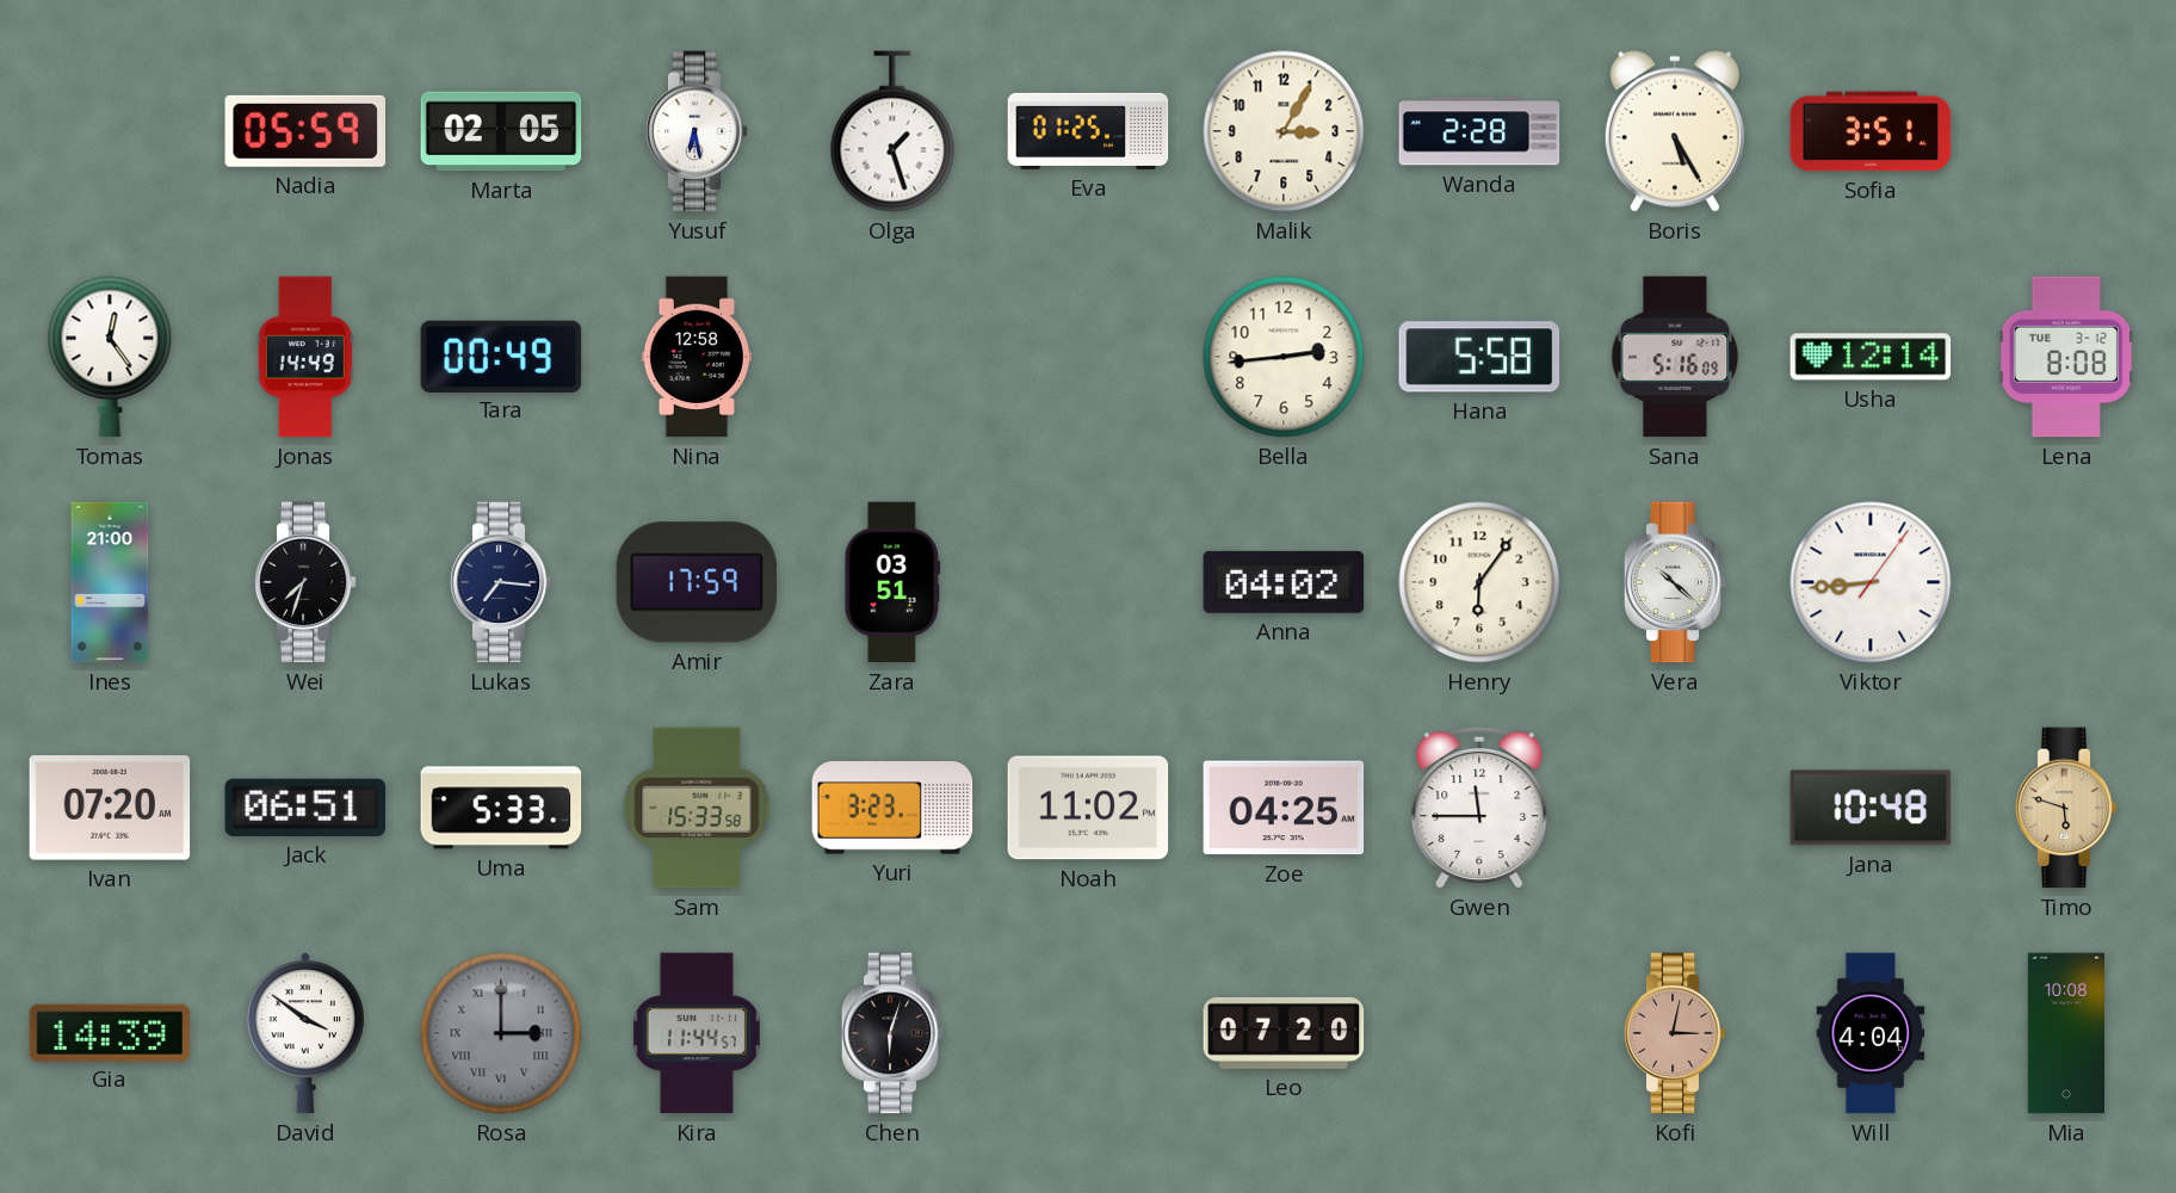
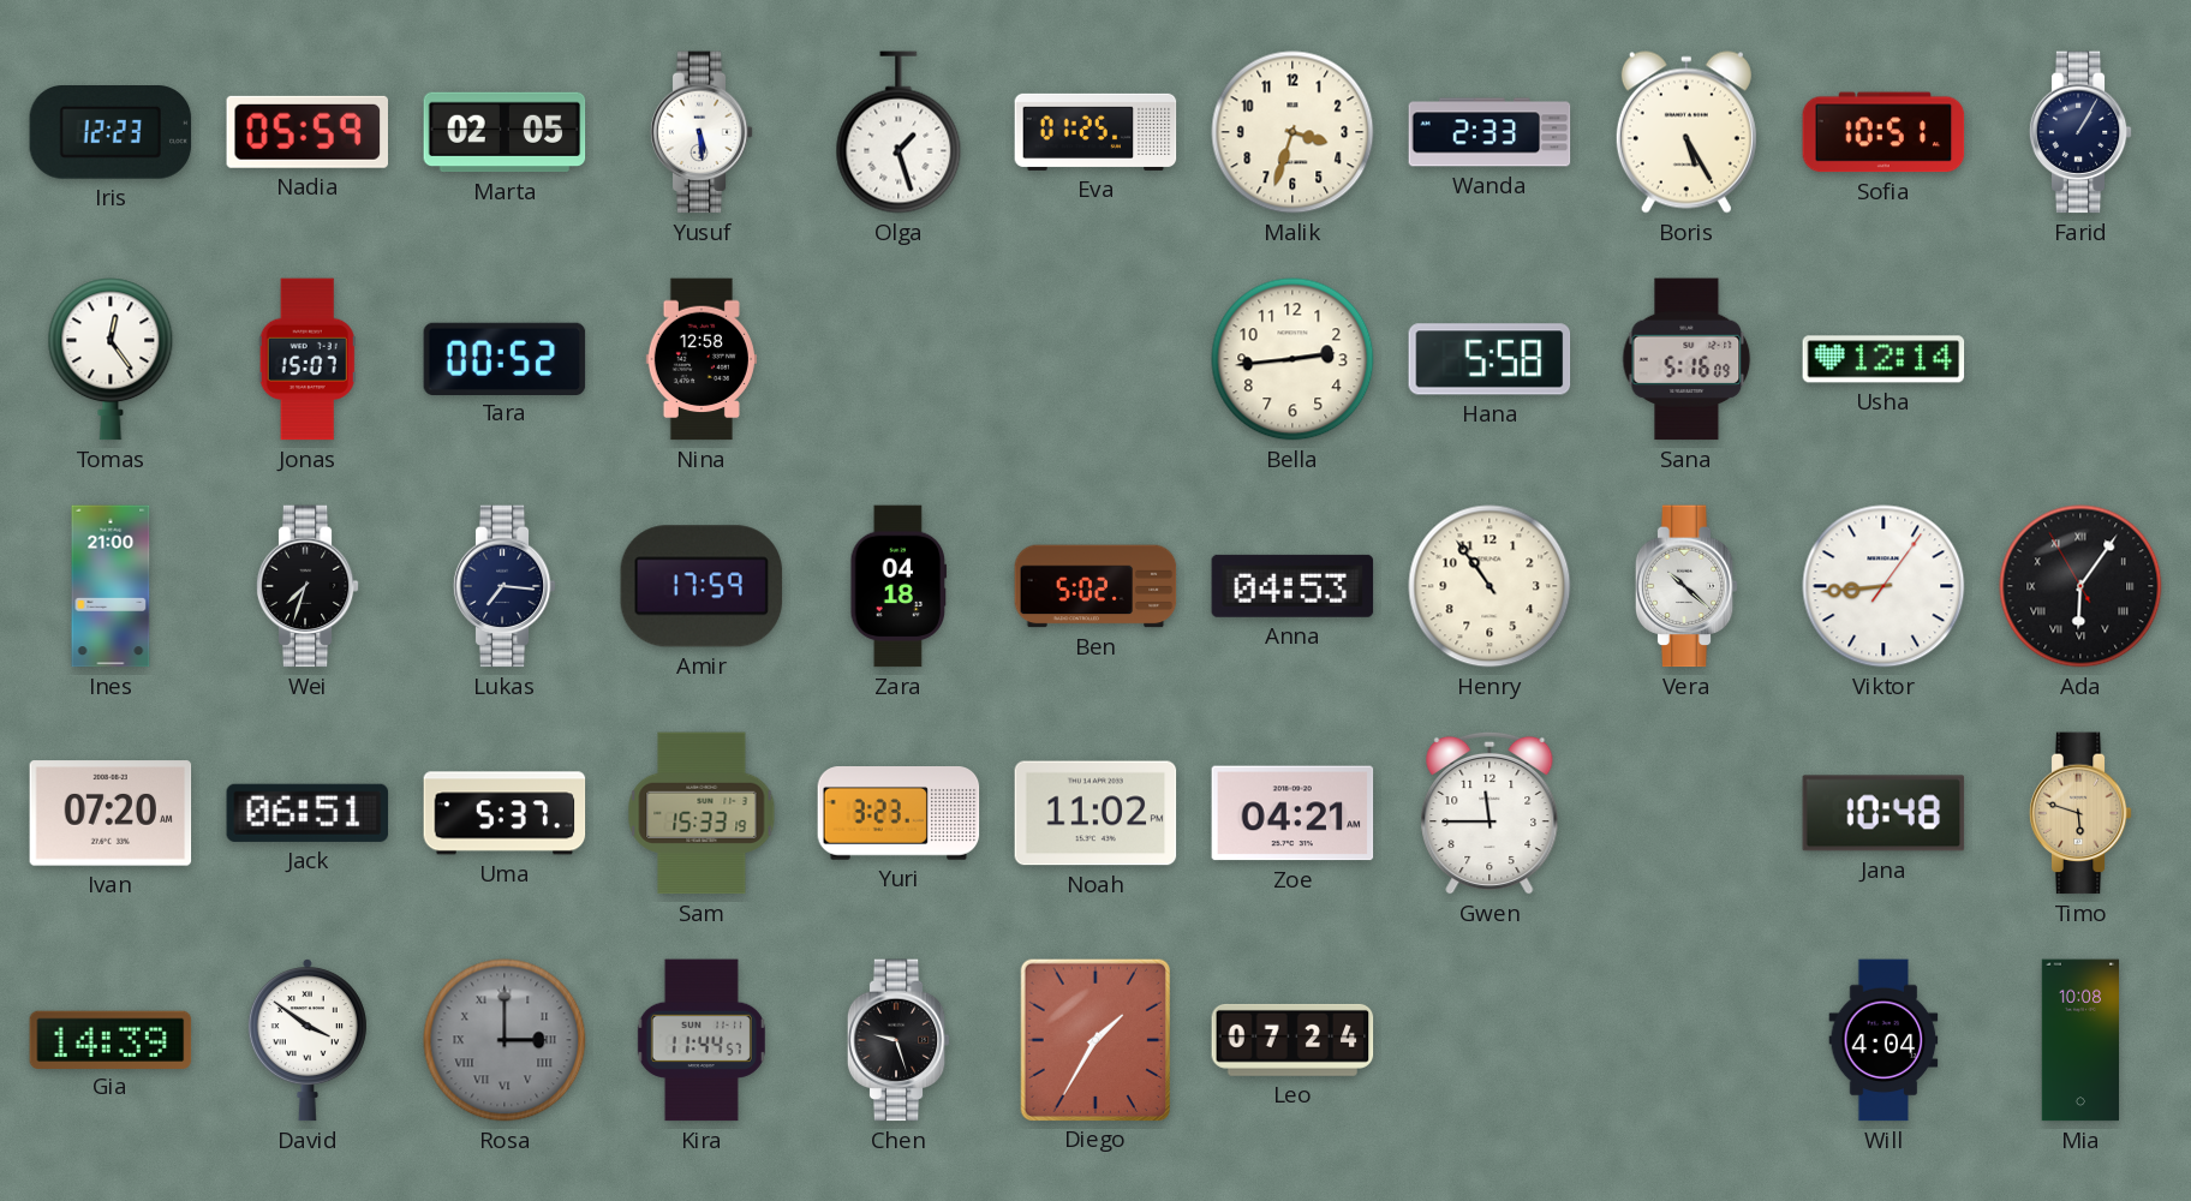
Iris: none -> 12:23 (111, 132)
Yusuf: 6:28 -> 5:29 (702, 132)
Malik: 3:05 -> 3:33 (1292, 132)
Wanda: 2:28 -> 2:33 (1489, 132)
Sofia: 3:51 -> 10:51 (1883, 132)
Farid: none -> 1:05 (2080, 132)
Jonas: 14:49 -> 15:07 (308, 359)
Tara: 00:49 -> 00:52 (505, 358)
Lena: 8:08 -> none (2066, 357)
Zara: 03:51 -> 04:18 (899, 586)
Ben: none -> 5:02 (1095, 586)
Anna: 04:02 -> 04:53 (1292, 586)
Henry: 6:06 -> 10:54 (1489, 586)
Ada: none -> 6:05 (2080, 586)
Uma: 5:33 -> 5:37 (505, 813)
Sam: 15:33:58 -> 15:33:19 (702, 813)
Zoe: 04:25 -> 04:21 (1292, 813)
Chen: 6:03 -> 9:27 (899, 1040)
Diego: none -> 1:35 (1095, 1039)
Leo: 07:20 -> 07:24 (1292, 1040)
Kofi: 3:02 -> none (1675, 1033)
